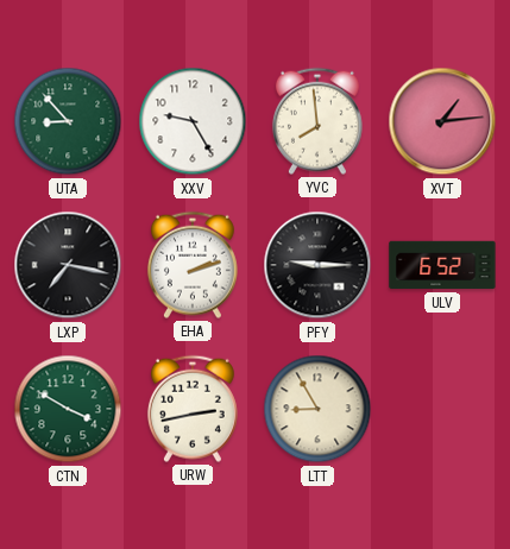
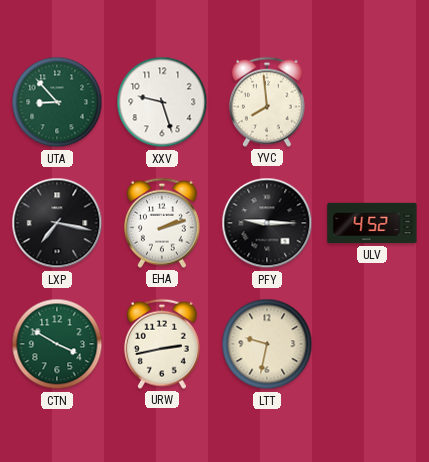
XXV: 9:25 -> 9:27 (162, 102)
XVT: 1:14 -> none (442, 121)
ULV: 6:52 -> 4:52 (372, 223)
LTT: 8:55 -> 9:32 (267, 344)
